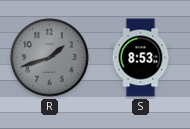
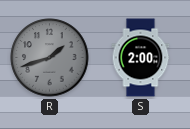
S: 8:53 -> 2:00 (141, 58)
